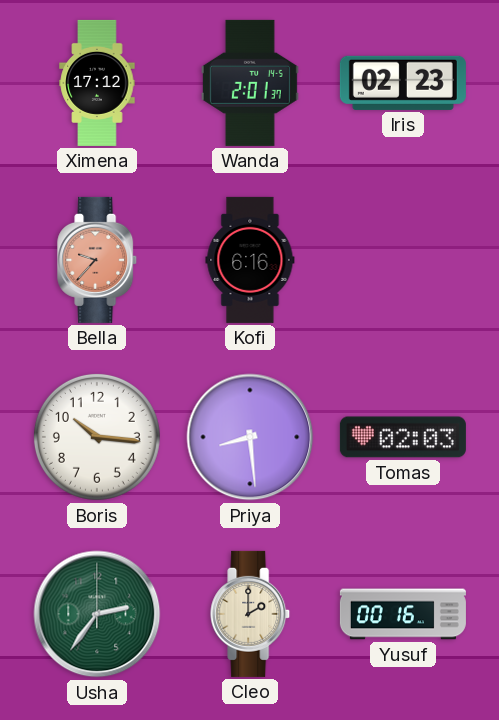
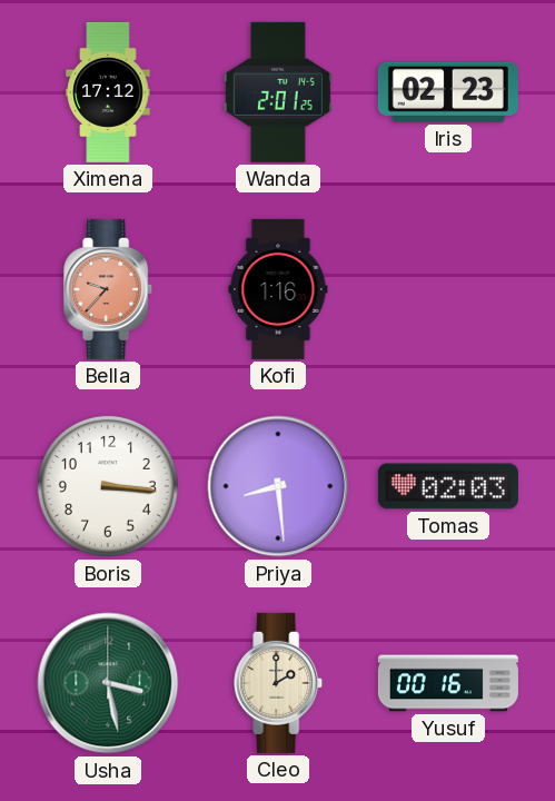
Wanda: 2:01:37 -> 2:01:25 (278, 92)
Kofi: 6:16 -> 1:16 (278, 289)
Boris: 10:16 -> 3:16 (108, 486)
Usha: 2:36 -> 3:28 (108, 683)
